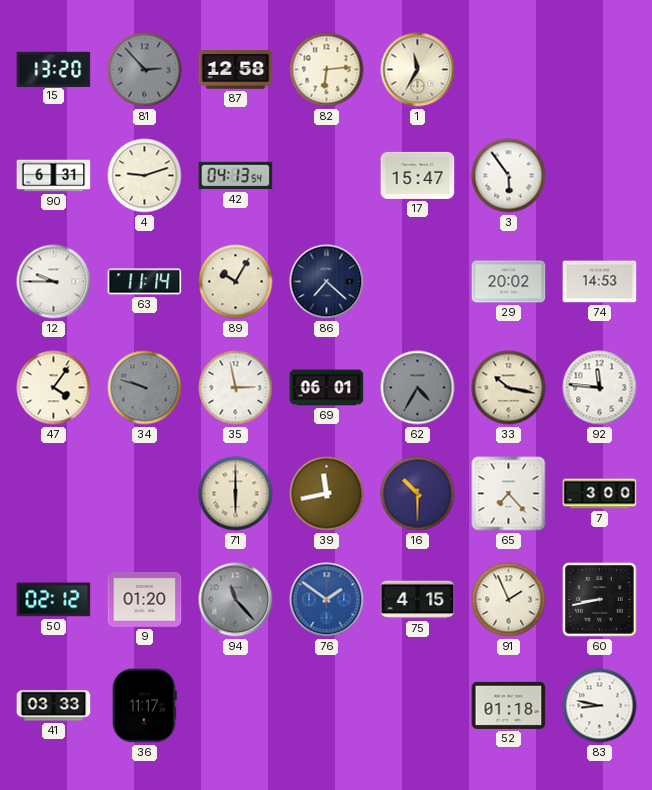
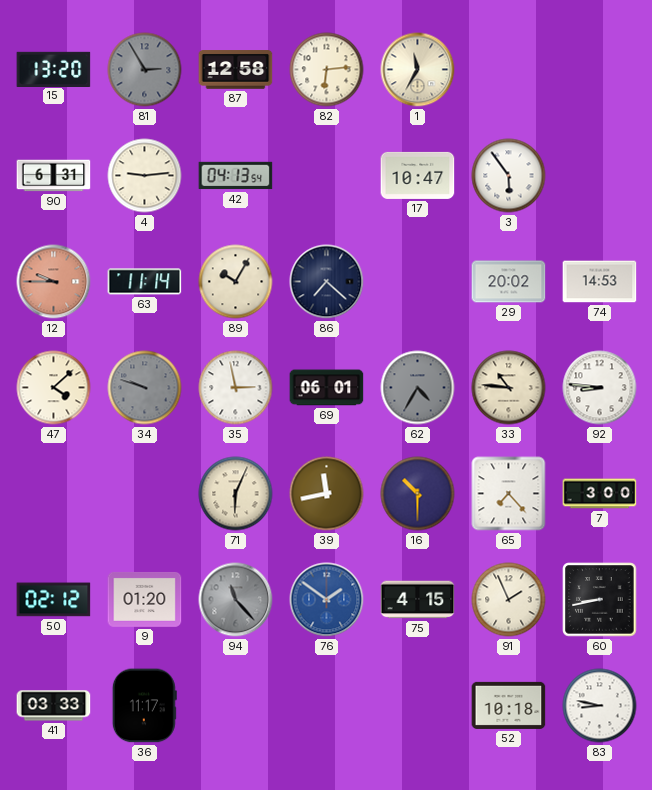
81: 2:53 -> 2:55 (145, 70)
4: 9:12 -> 9:14 (145, 176)
17: 15:47 -> 10:47 (418, 175)
12 dial: white -> salmon (54, 282)
47: 4:06 -> 4:08 (54, 388)
33: 10:17 -> 10:46 (509, 388)
92: 11:46 -> 8:46 (600, 388)
71: 6:00 -> 6:04 (236, 494)
52: 01:18 -> 10:18 (509, 705)
